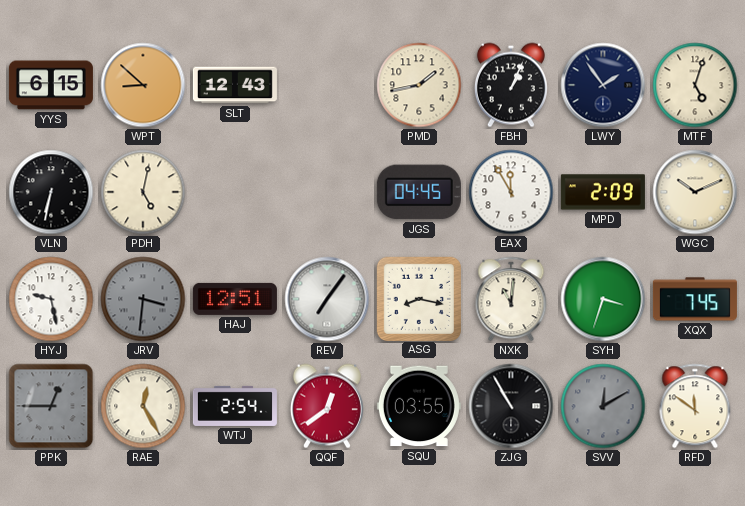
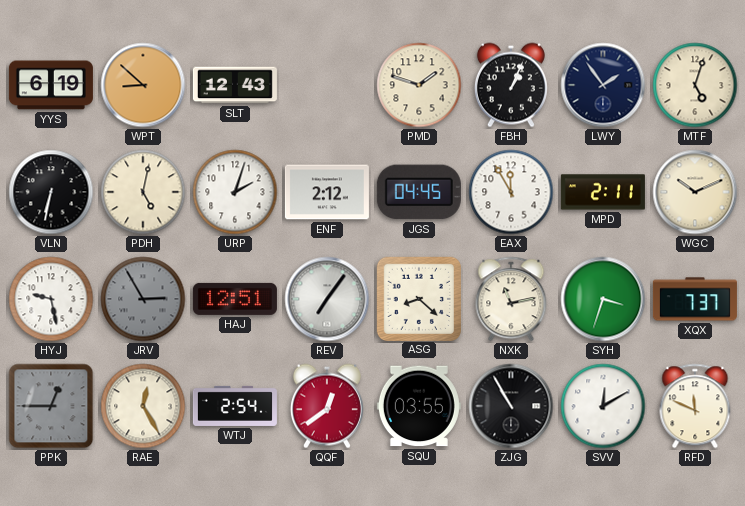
YYS: 6:15 -> 6:19 (51, 85)
PMD: 1:43 -> 1:48 (419, 85)
URP: none -> 2:03 (235, 192)
ENF: none -> 2:12 (327, 192)
MPD: 2:09 -> 2:11 (603, 192)
JRV: 3:31 -> 2:55 (143, 299)
ASG: 8:17 -> 8:22 (418, 298)
NXK: 11:01 -> 11:13 (511, 299)
XQX: 7:45 -> 7:37 (695, 299)
SVV dial: grey -> white (603, 406)
RFD: 11:51 -> 11:49 (695, 406)
